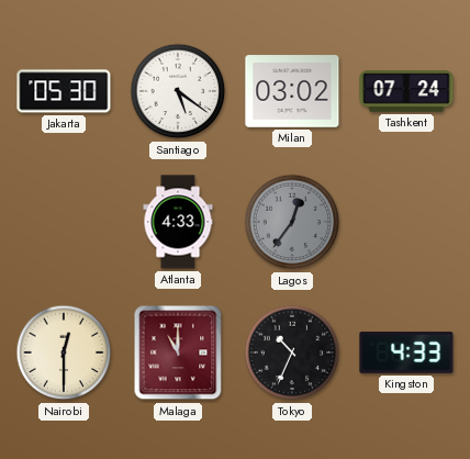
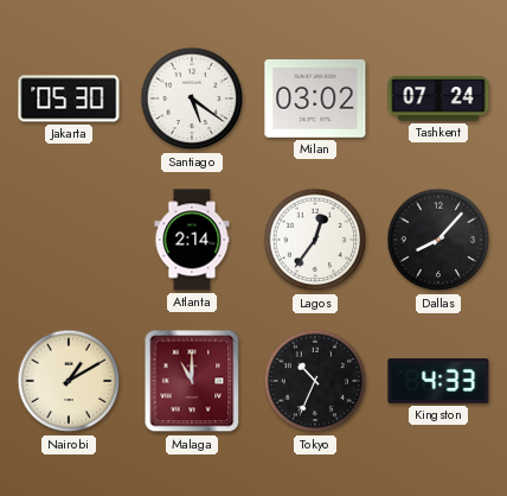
Atlanta: 4:33 -> 2:14 (192, 240)
Lagos dial: grey -> white (315, 240)
Dallas: none -> 8:07 (438, 240)
Nairobi: 12:30 -> 1:10 (69, 381)
